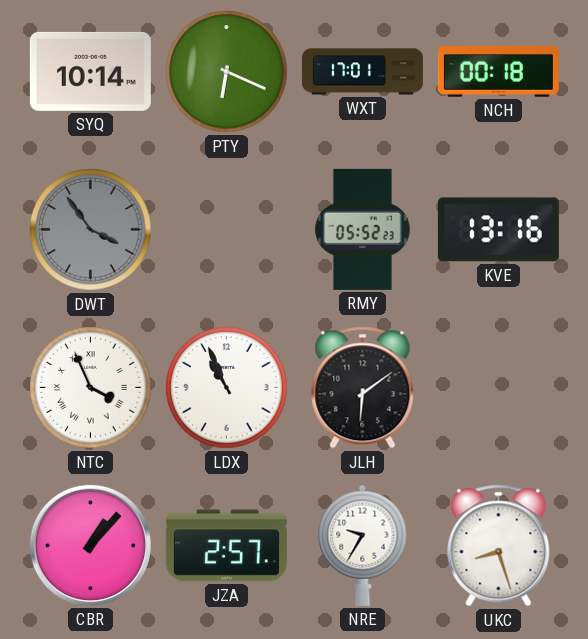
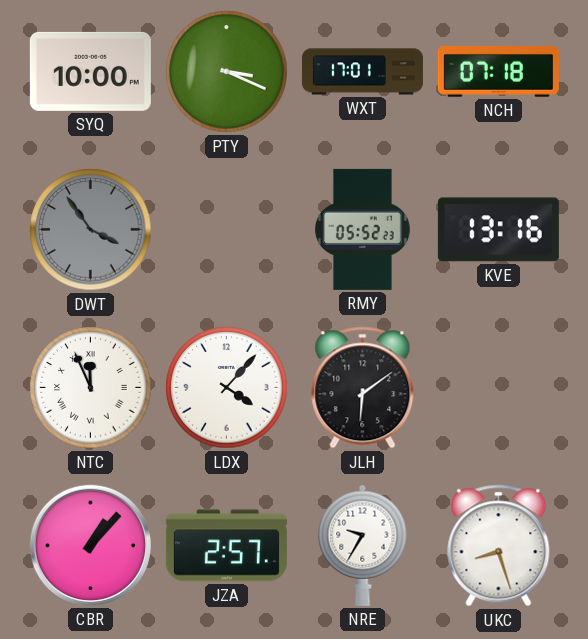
SYQ: 10:14 -> 10:00 (90, 71)
PTY: 6:19 -> 3:19 (227, 72)
NCH: 00:18 -> 07:18 (498, 71)
NTC: 3:56 -> 11:56 (91, 388)
LDX: 10:56 -> 4:07 (227, 388)
